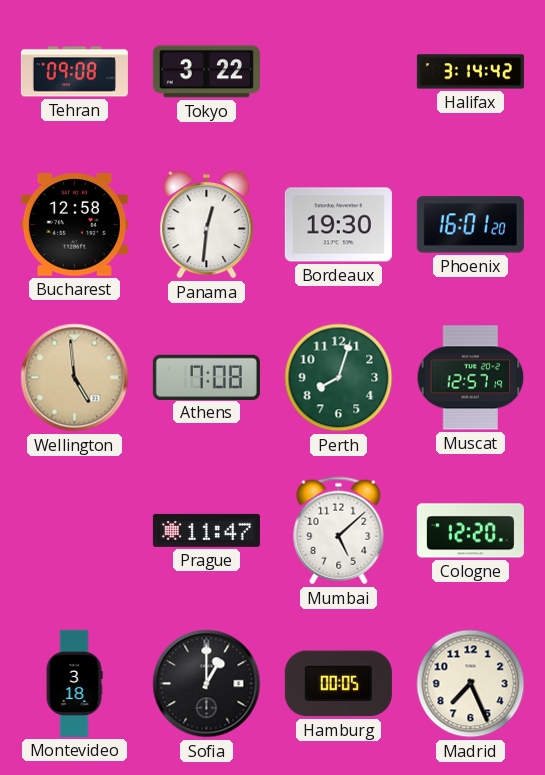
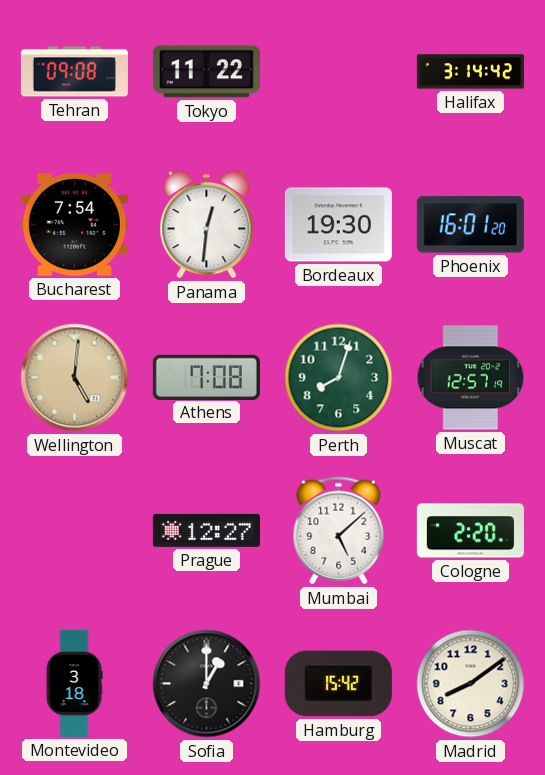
Tokyo: 3:22 -> 11:22 (206, 72)
Bucharest: 12:58 -> 7:54 (74, 225)
Wellington: 4:59 -> 5:01 (75, 378)
Prague: 11:47 -> 12:27 (206, 530)
Cologne: 12:20 -> 2:20 (470, 531)
Hamburg: 00:05 -> 15:42 (338, 684)
Madrid: 7:26 -> 8:09 (471, 684)
